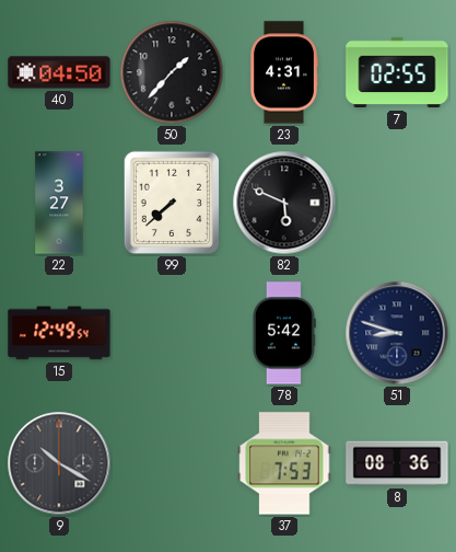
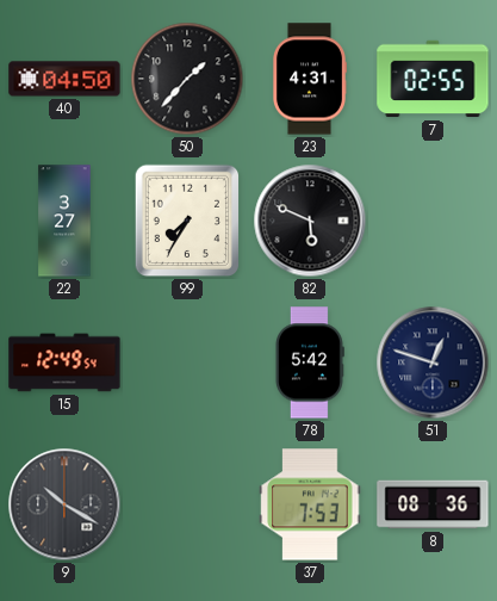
99: 7:38 -> 7:35 (187, 221)
51: 8:48 -> 12:48 (433, 363)
